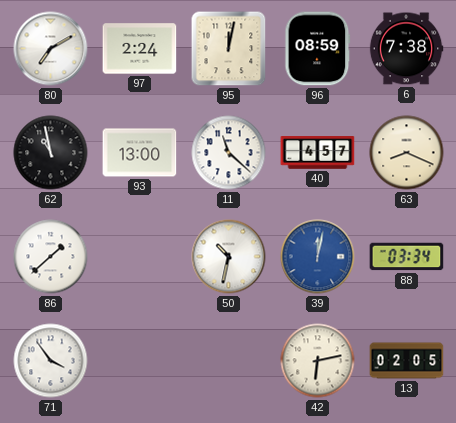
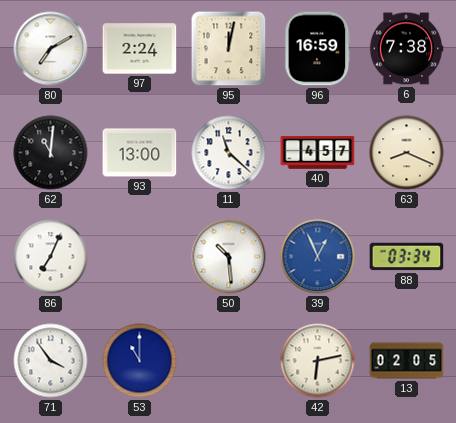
96: 08:59 -> 16:59 (318, 49)
62: 10:58 -> 11:01 (51, 153)
86: 1:38 -> 7:04 (51, 257)
50: 10:32 -> 10:29 (229, 257)
39: 12:02 -> 12:56 (318, 257)
53: none -> 11:00 (140, 361)
